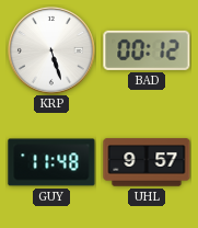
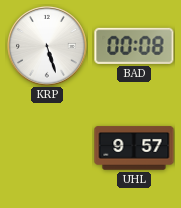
BAD: 00:12 -> 00:08 (134, 46)
GUY: 11:48 -> none (51, 162)
